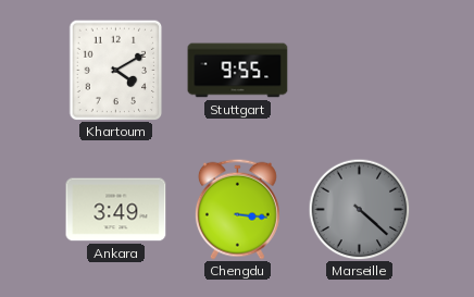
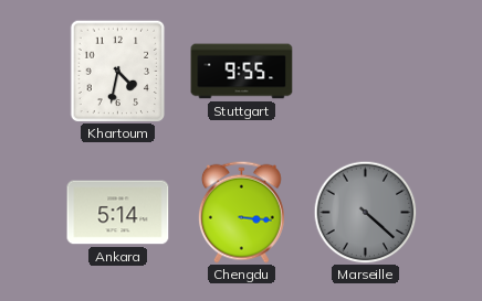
Khartoum: 4:10 -> 4:32 (118, 71)
Ankara: 3:49 -> 5:14 (118, 213)
